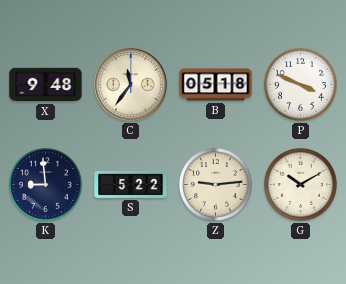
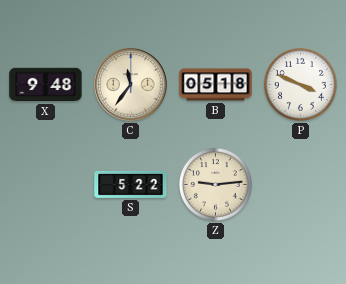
K: 8:59 -> none (45, 184)
G: 10:10 -> none (300, 184)
